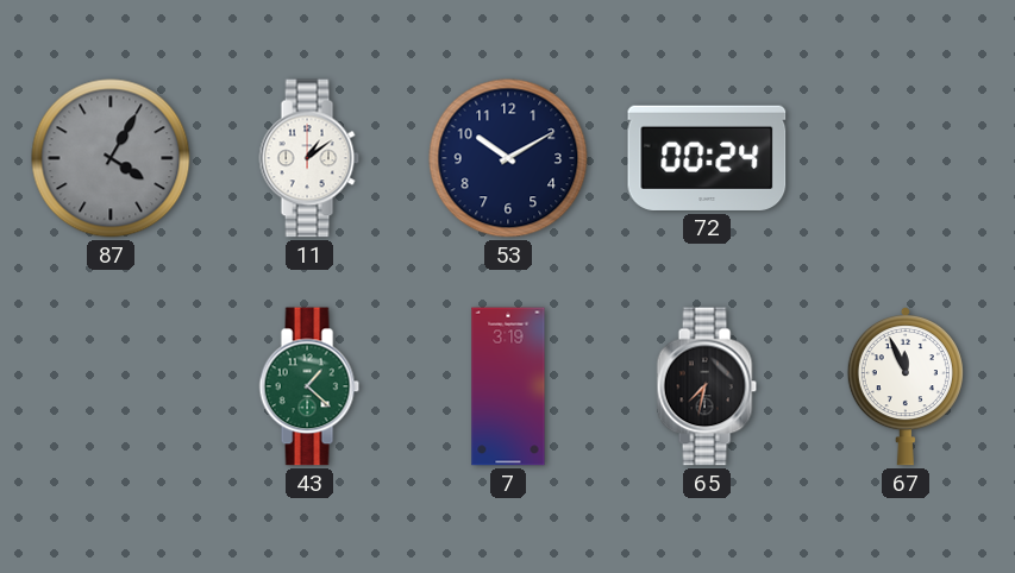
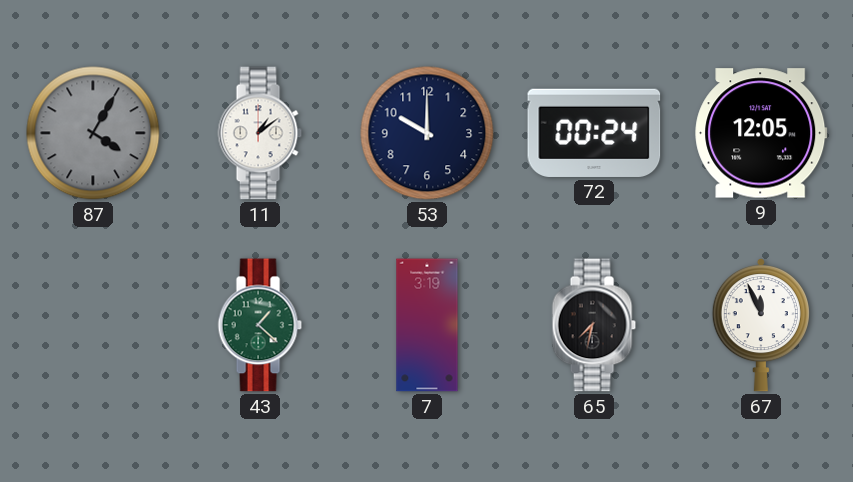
53: 10:10 -> 10:00 (427, 133)
9: none -> 12:05 (761, 133)
